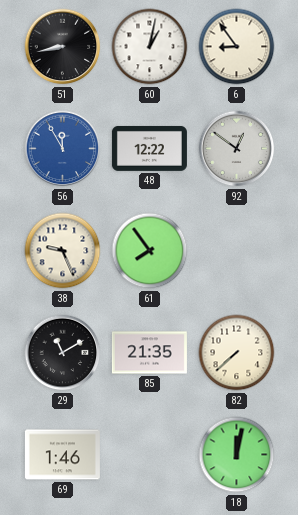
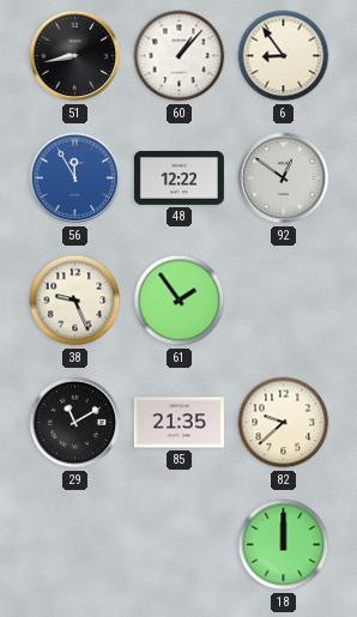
60: 1:02 -> 1:07 (180, 56)
61: 7:54 -> 1:54 (180, 301)
82: 7:38 -> 9:38 (284, 423)
69: 1:46 -> none (62, 455)
18: 12:02 -> 12:00 (284, 545)
